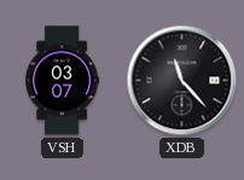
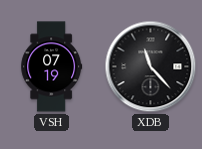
VSH: 03:07 -> 07:19 (52, 67)
